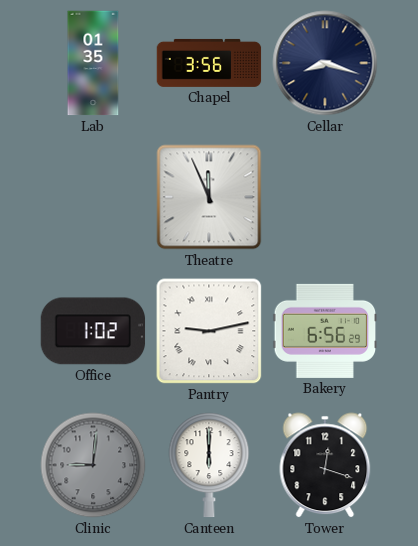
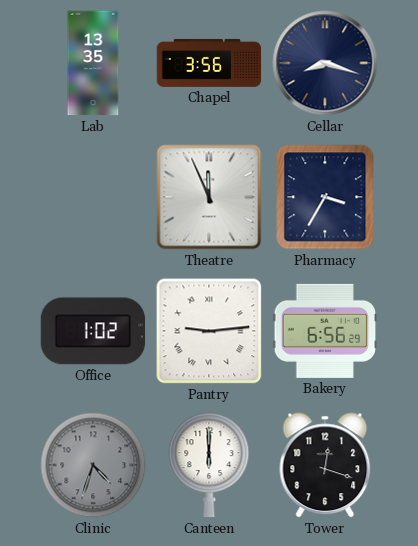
Lab: 01:35 -> 13:35 (93, 63)
Pharmacy: none -> 3:35 (325, 197)
Pantry: 9:13 -> 9:14 (209, 331)
Clinic: 9:01 -> 4:33 (93, 465)
